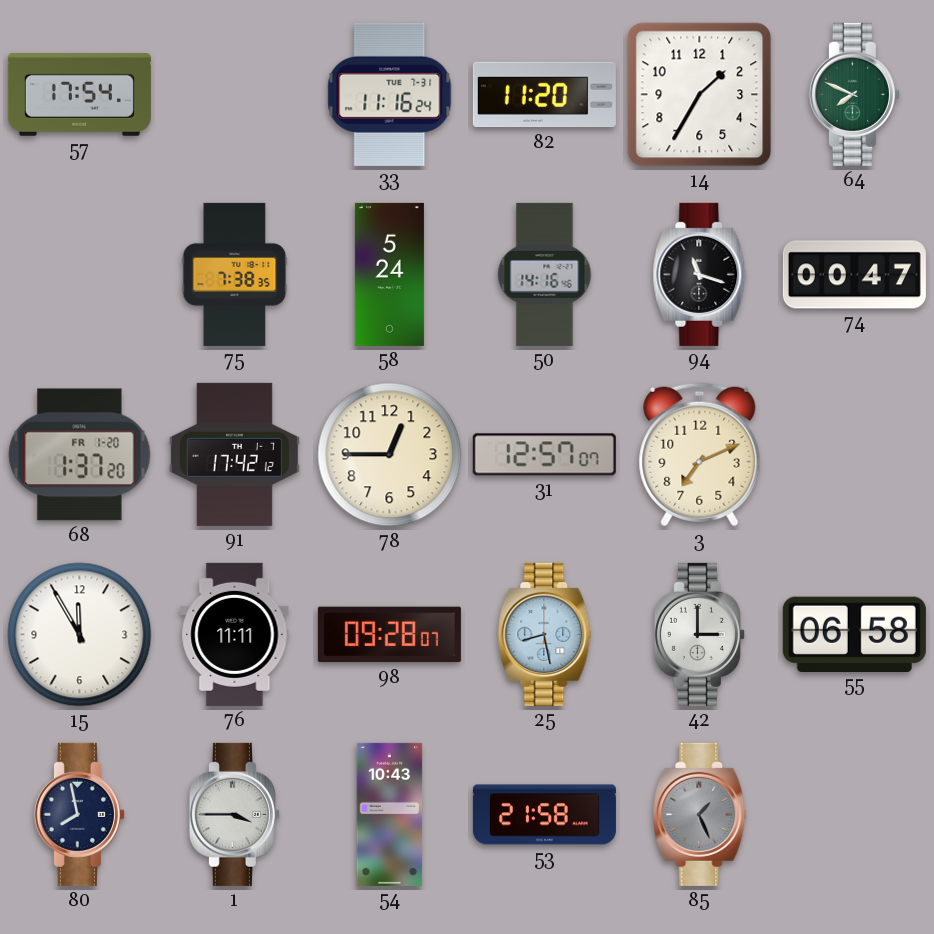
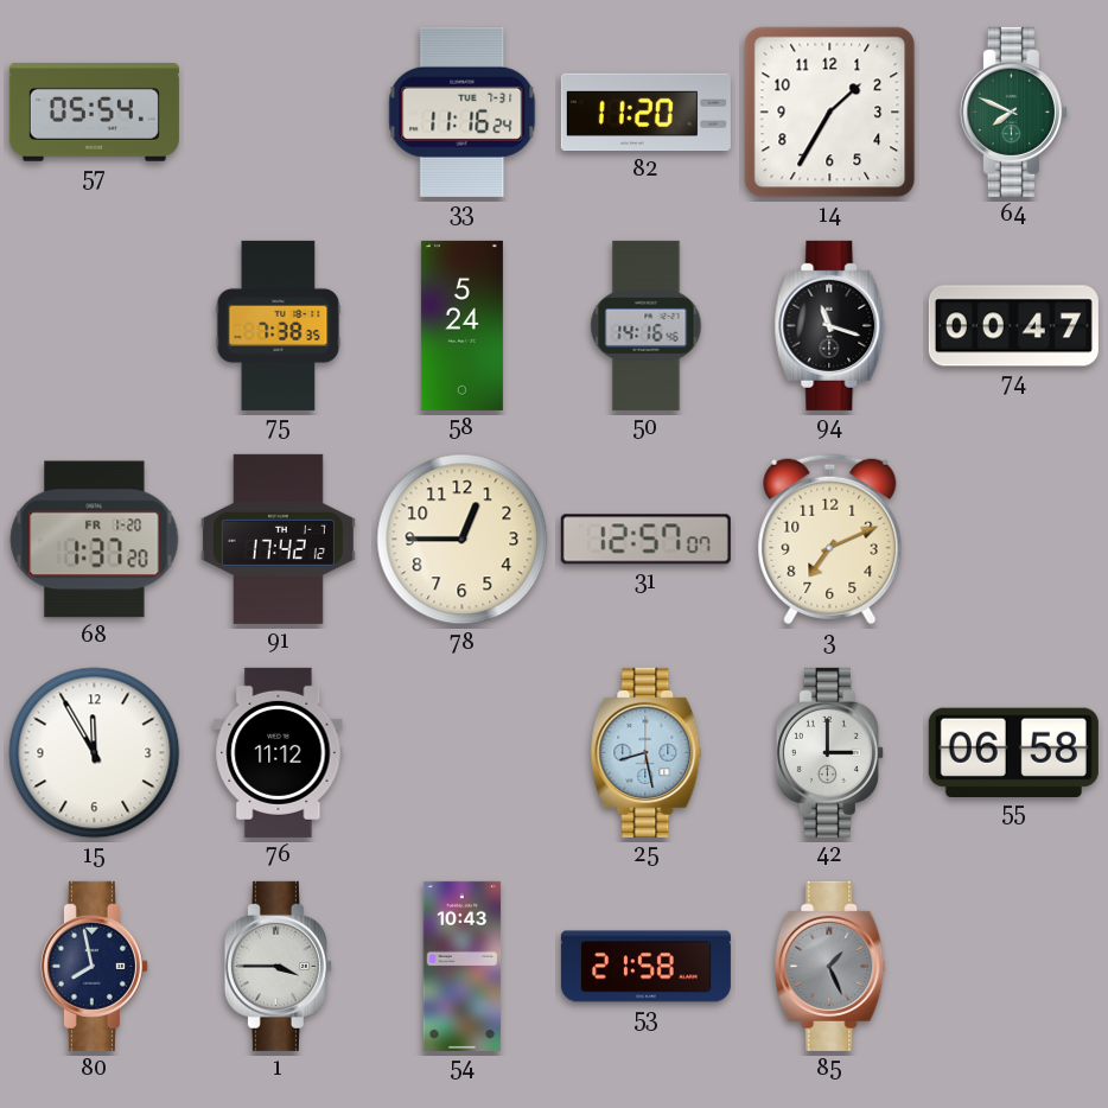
57: 17:54 -> 05:54 (94, 113)
76: 11:11 -> 11:12 (279, 752)
98: 09:28 -> none (389, 635)
